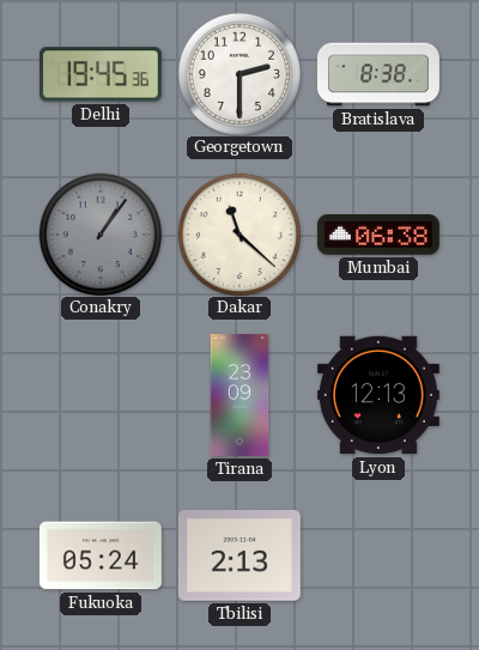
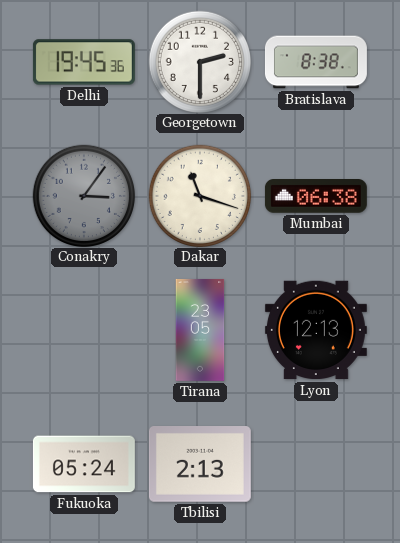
Conakry: 1:06 -> 3:06 (83, 195)
Dakar: 11:22 -> 11:18 (199, 195)
Tirana: 23:09 -> 23:05 (200, 330)
